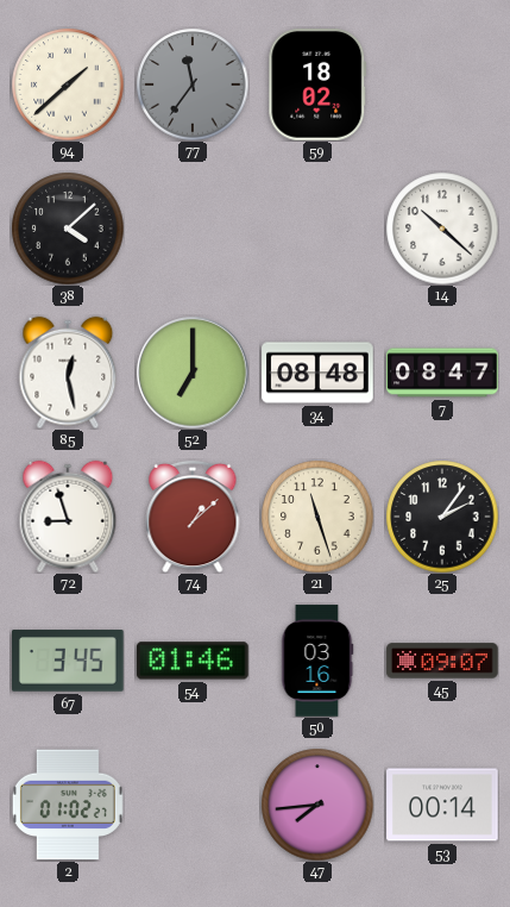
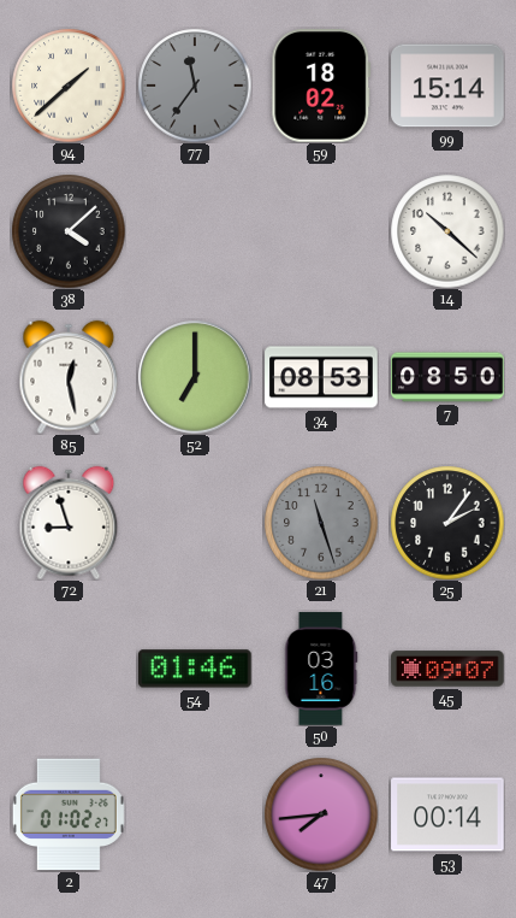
99: none -> 15:14 (447, 86)
34: 08:48 -> 08:53 (321, 377)
7: 08:47 -> 08:50 (447, 377)
74: 1:08 -> none (193, 517)
21 dial: cream -> grey (321, 523)
67: 3:45 -> none (69, 662)
